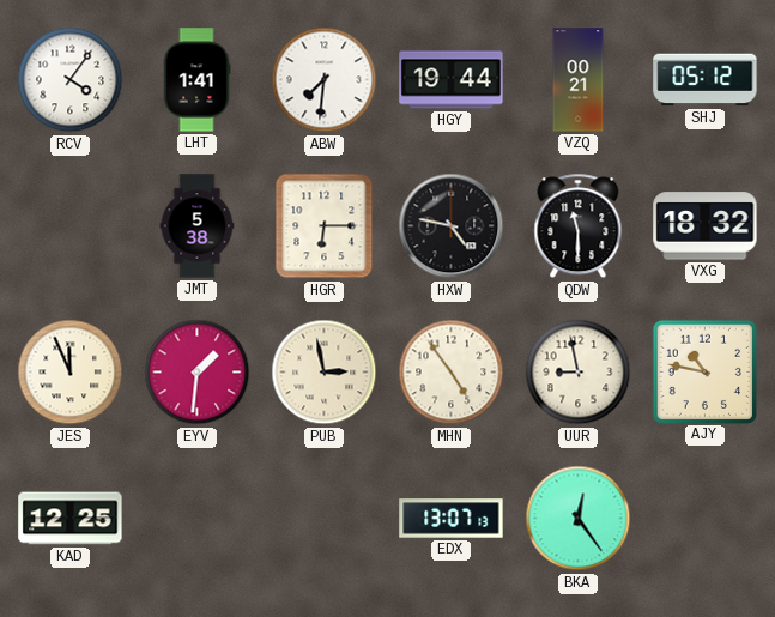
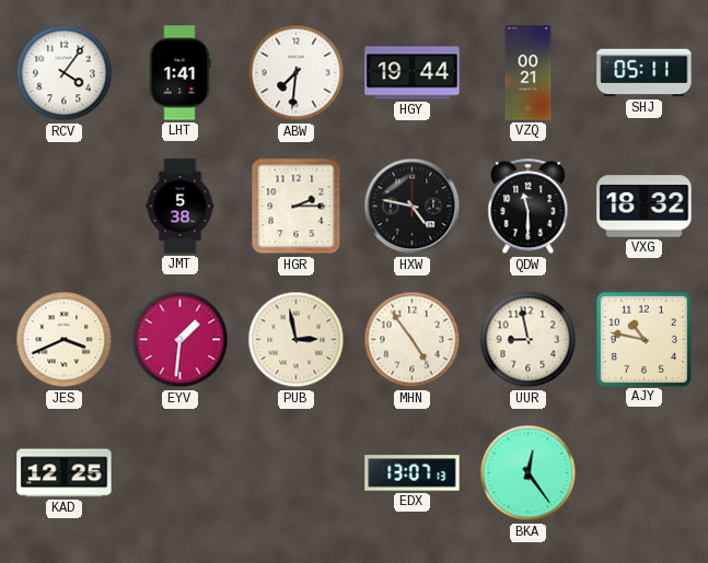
SHJ: 05:12 -> 05:11 (645, 73)
HGR: 6:15 -> 2:15 (297, 207)
JES: 11:56 -> 3:41 (65, 340)
